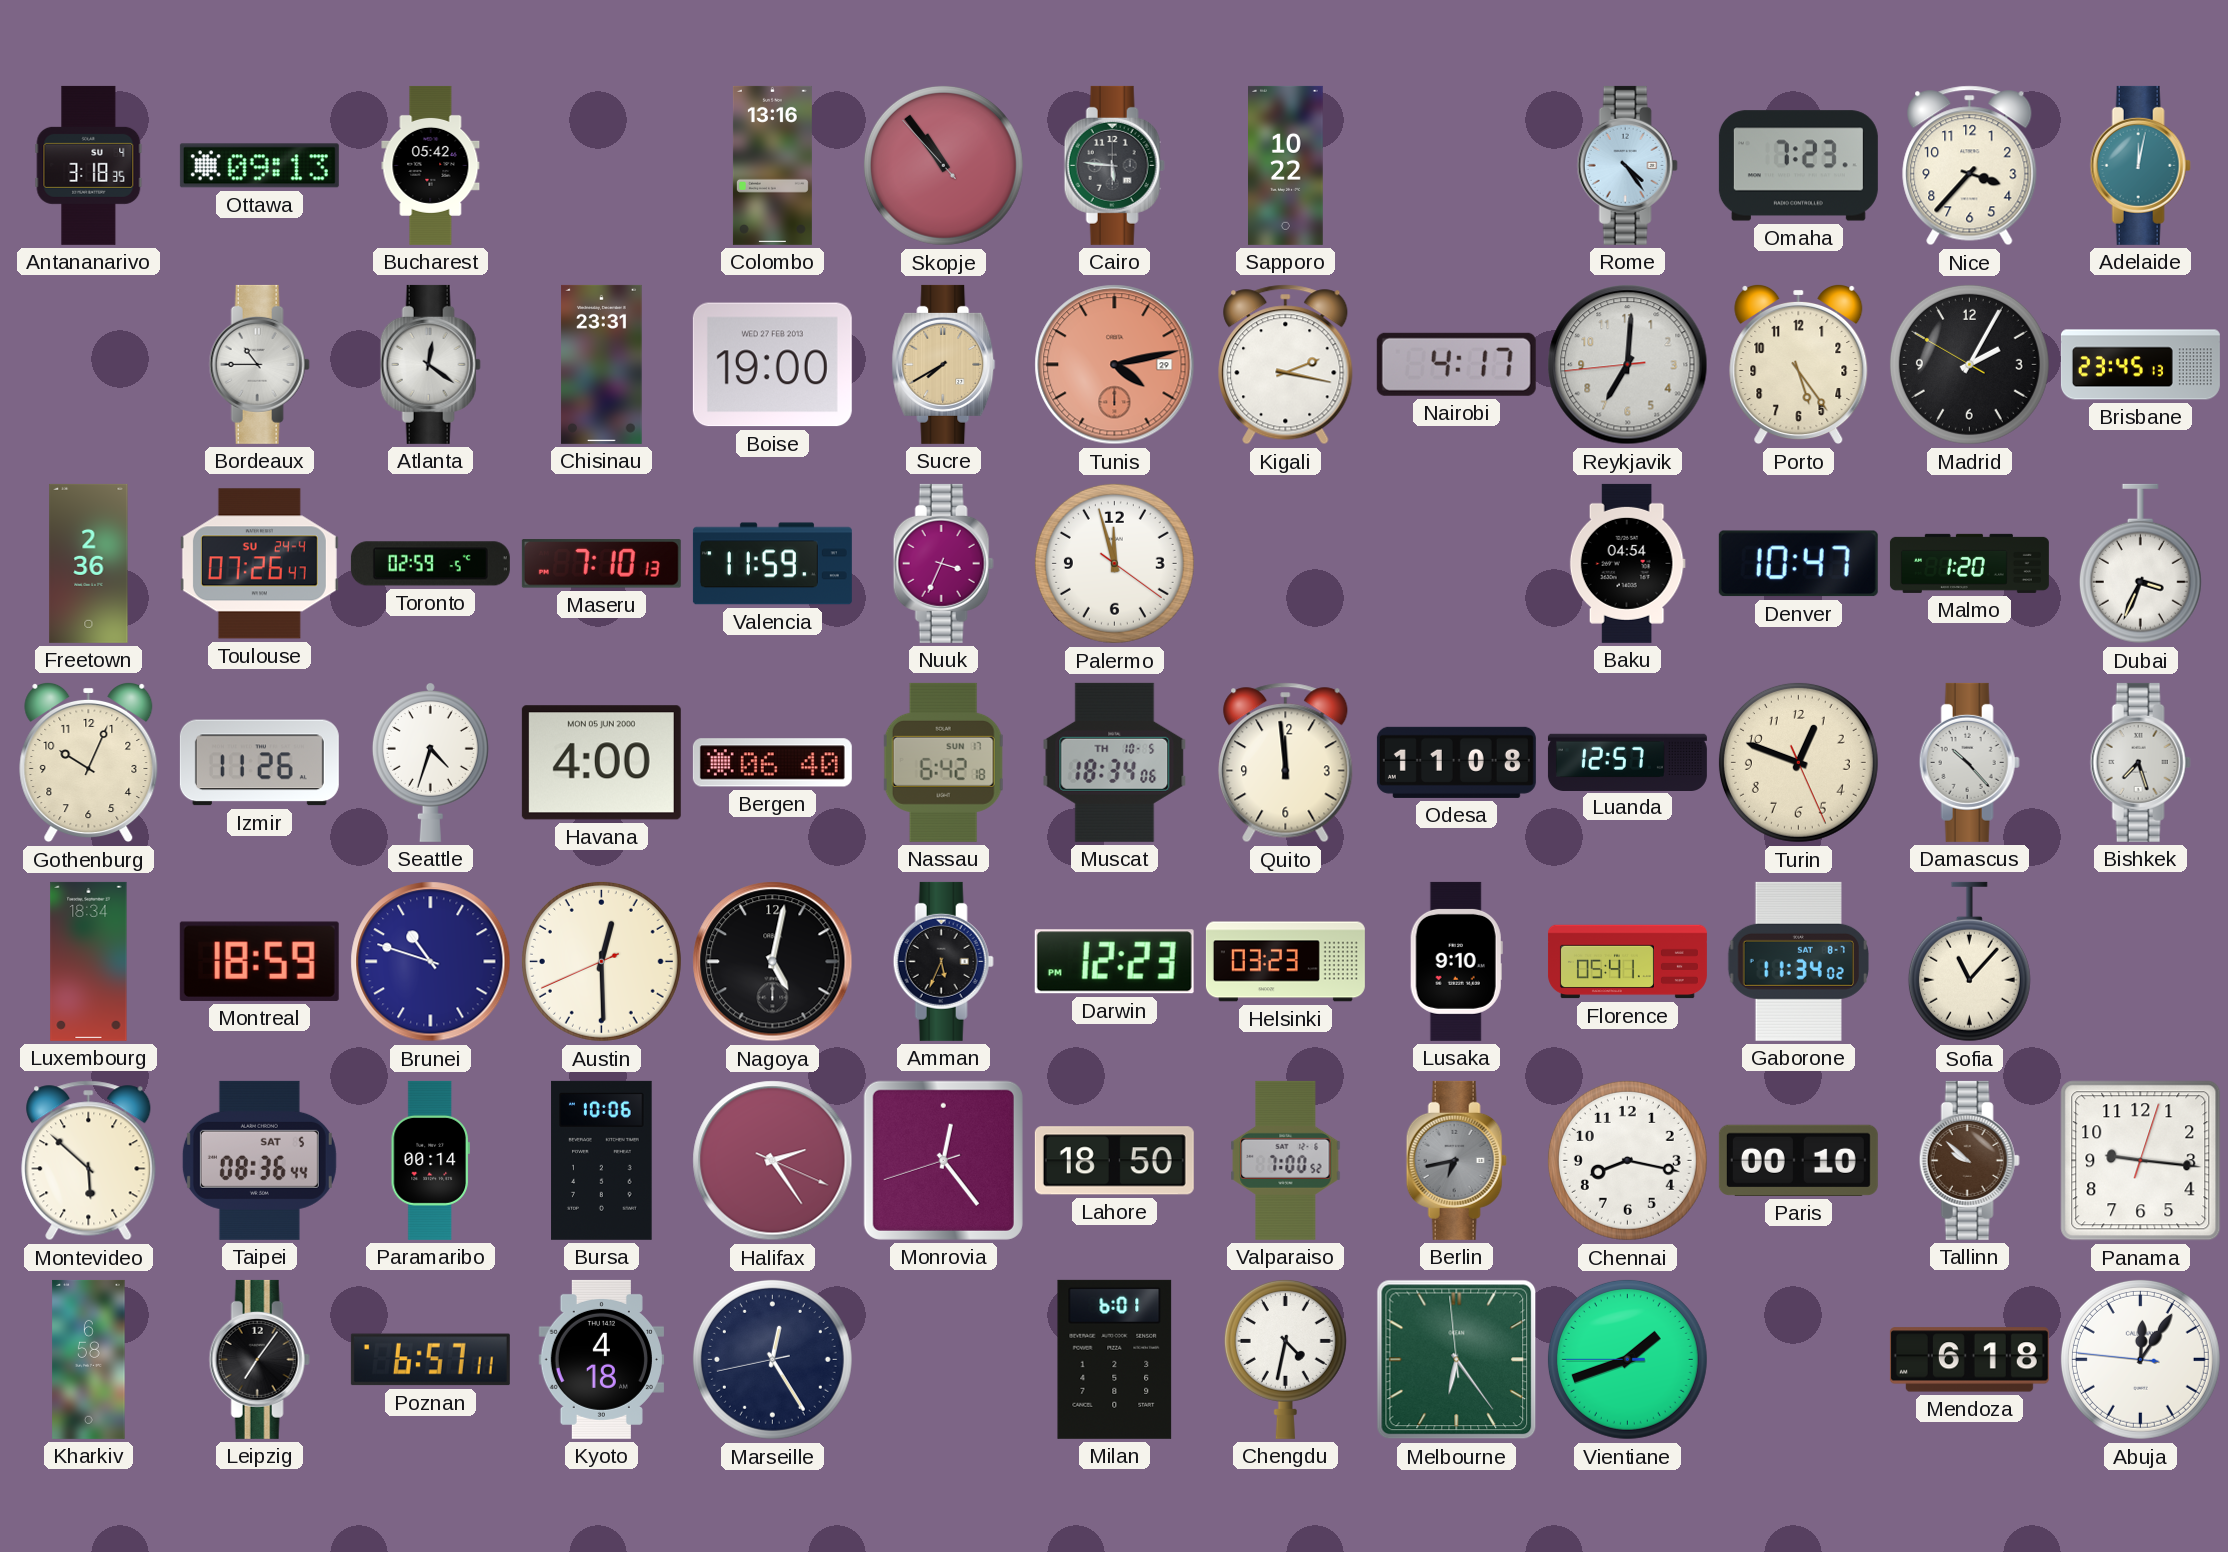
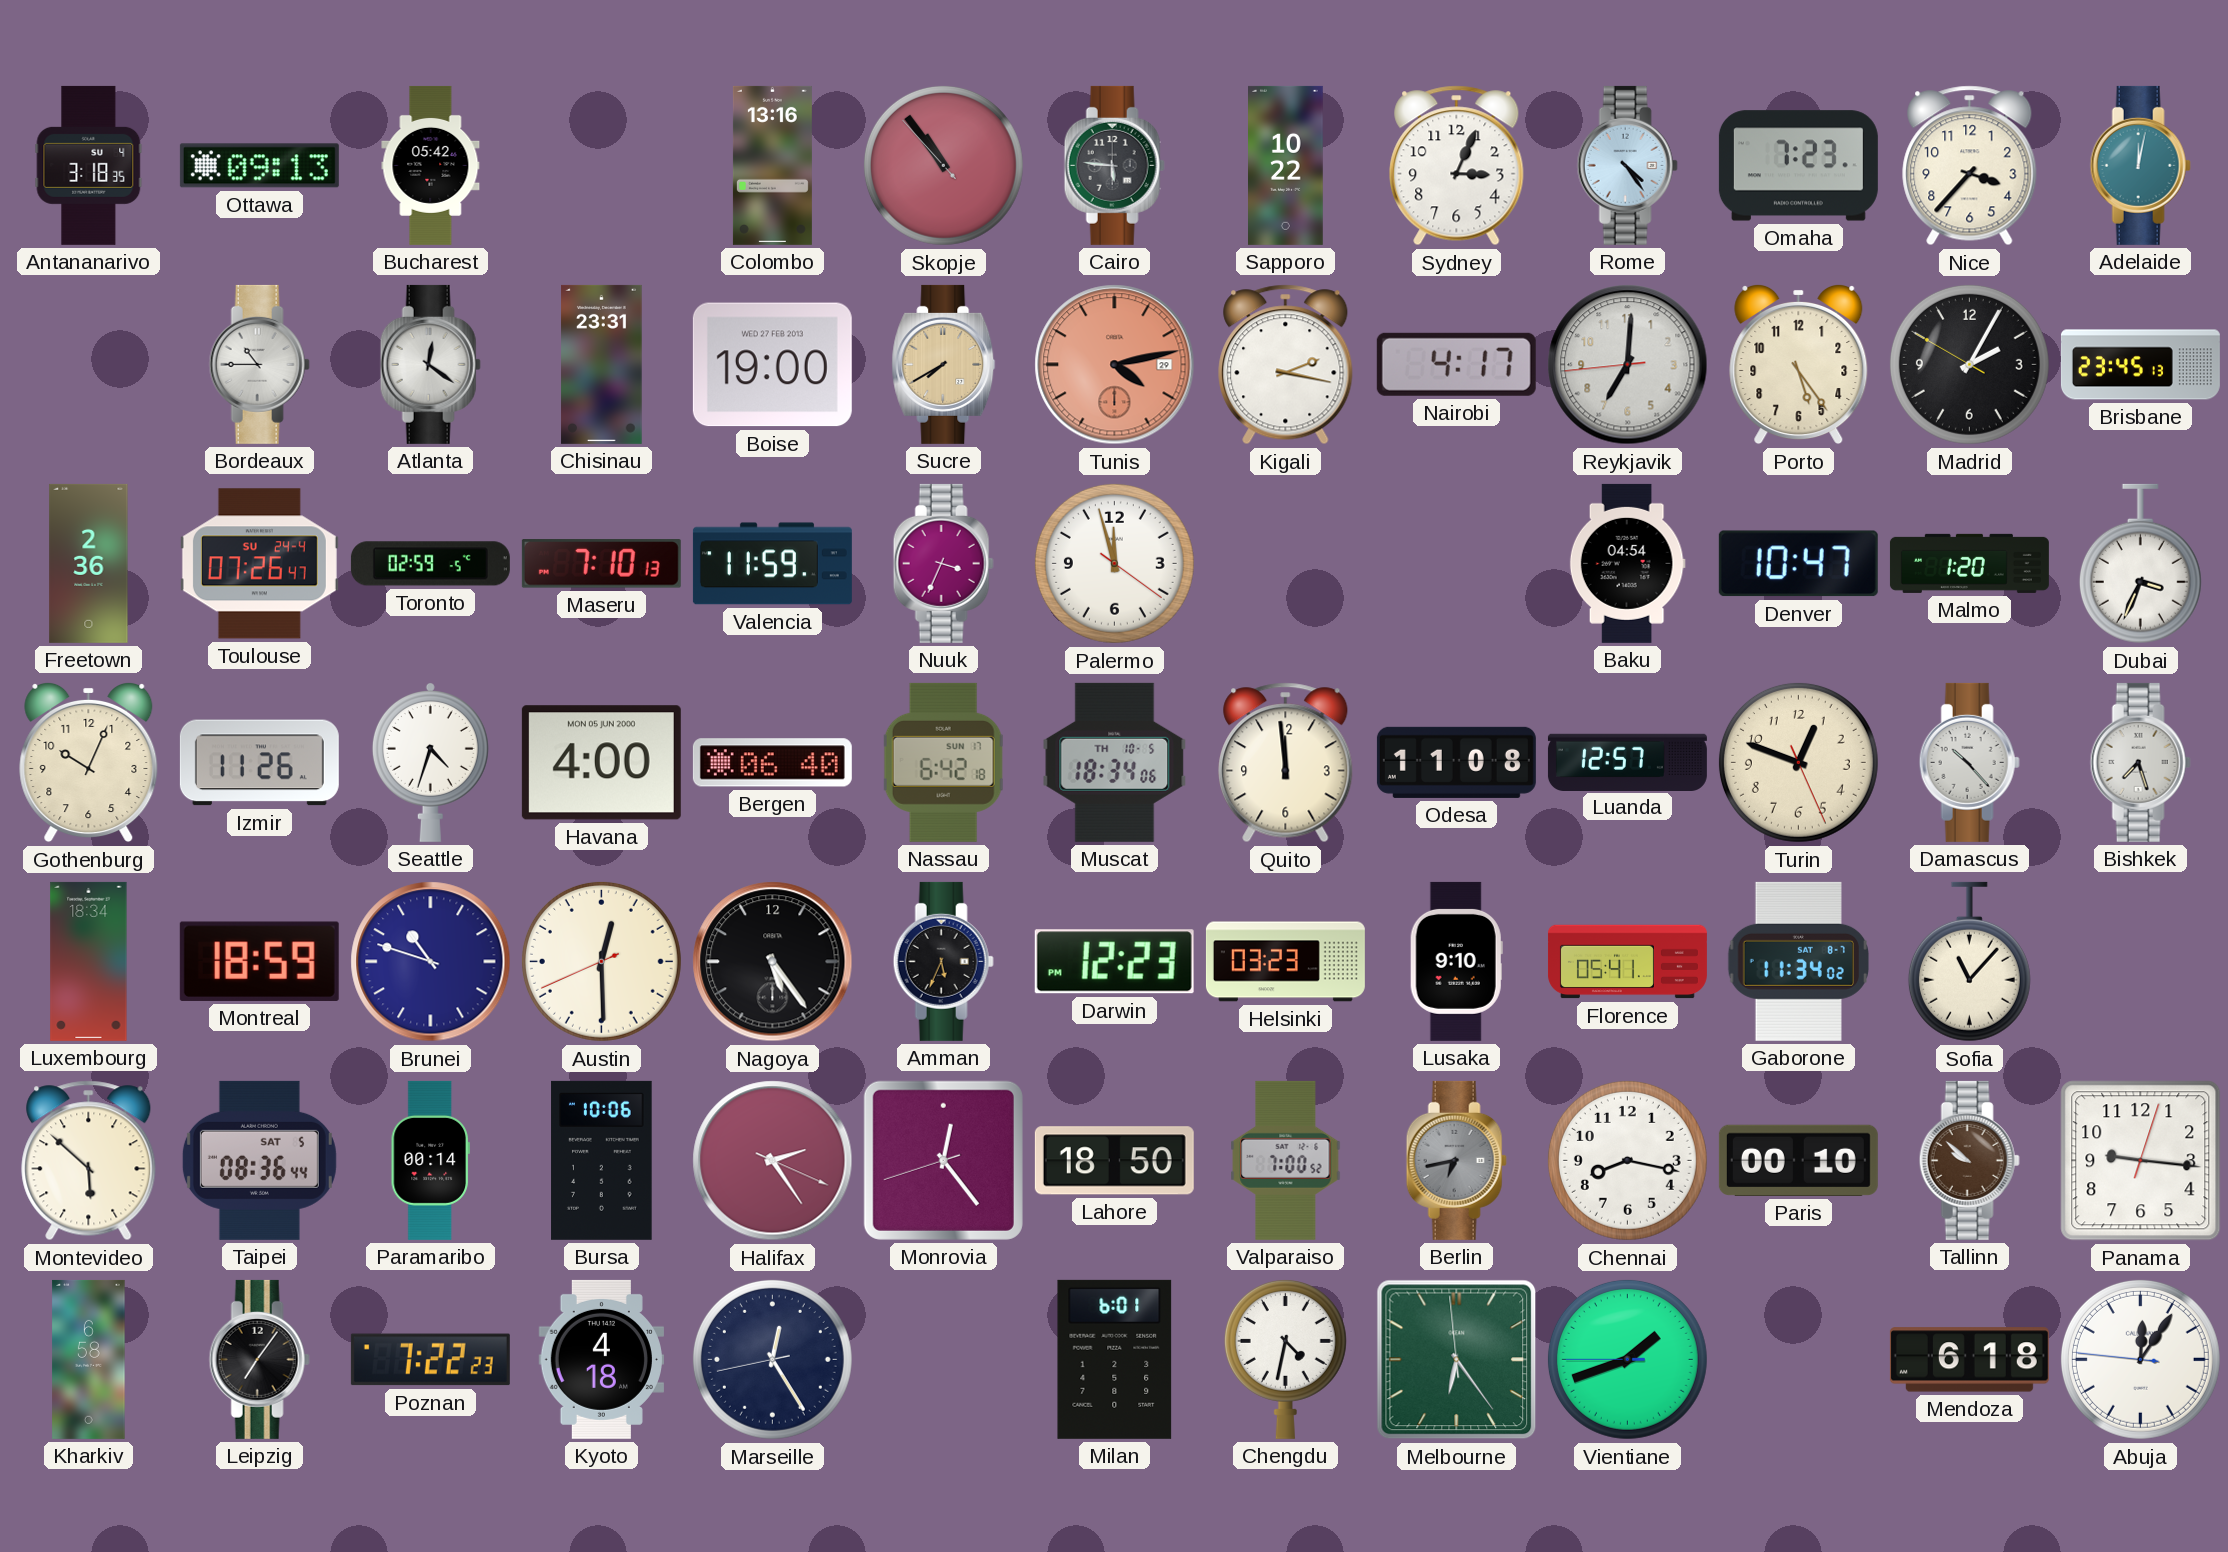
Sydney: none -> 3:04 (1457, 166)
Nagoya: 5:02 -> 5:24 (773, 962)
Poznan: 6:57 -> 7:22 (430, 1360)
